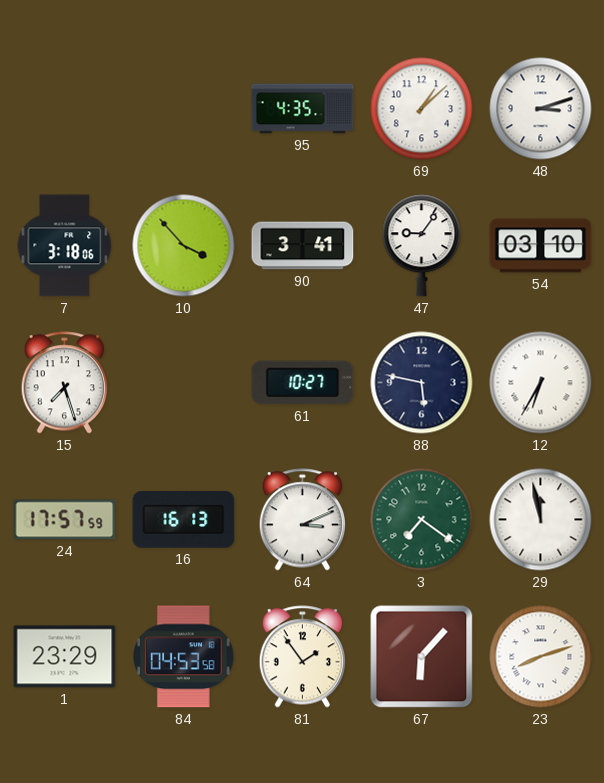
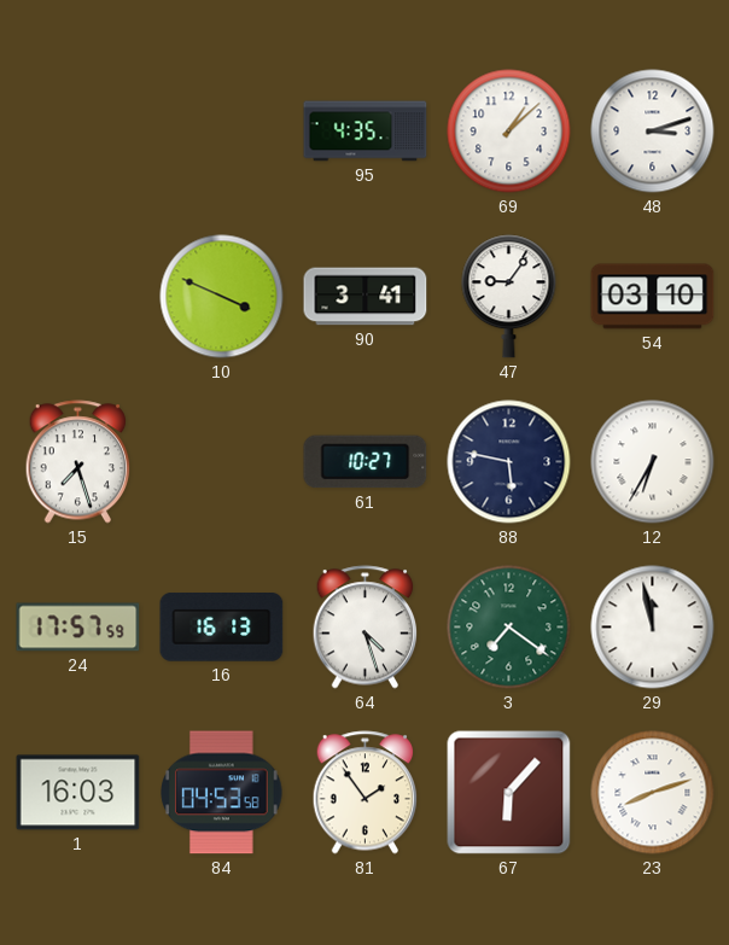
7: 3:18 -> none (65, 246)
10: 3:53 -> 3:49 (222, 297)
64: 3:11 -> 4:27 (366, 628)
1: 23:29 -> 16:03 (78, 793)
